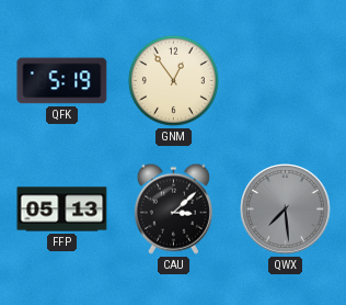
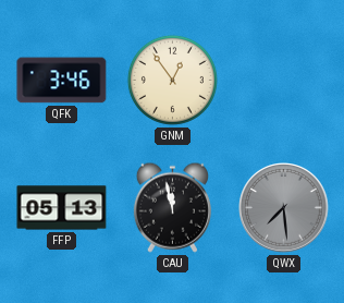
QFK: 5:19 -> 3:46 (62, 81)
CAU: 3:08 -> 11:58 (172, 207)
